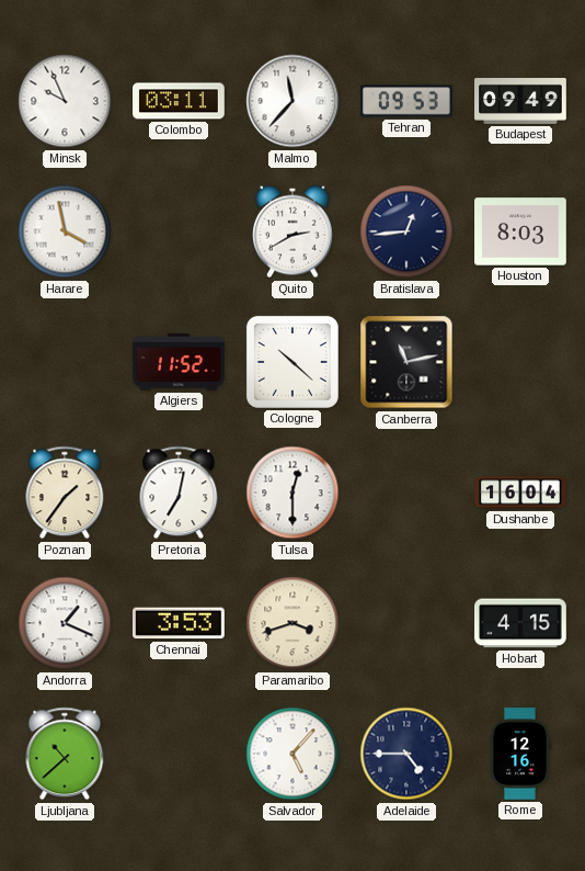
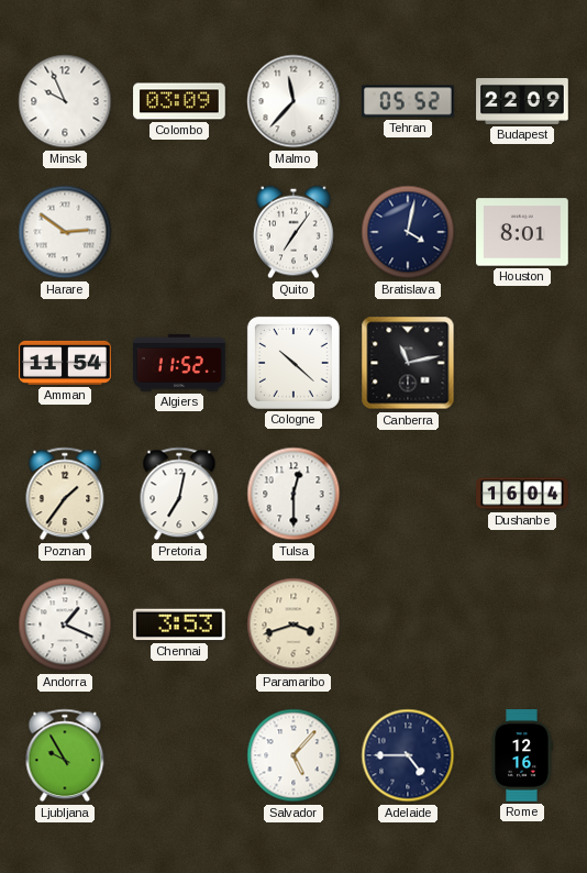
Colombo: 03:11 -> 03:09 (179, 101)
Tehran: 09:53 -> 05:52 (409, 101)
Budapest: 09:49 -> 22:09 (522, 102)
Harare: 3:58 -> 2:51 (65, 232)
Quito: 2:40 -> 7:06 (295, 232)
Bratislava: 12:44 -> 4:02 (408, 232)
Houston: 8:03 -> 8:01 (522, 232)
Amman: none -> 11:54 (65, 363)
Hobart: 4:15 -> none (520, 623)
Ljubljana: 10:38 -> 9:55 (65, 755)
